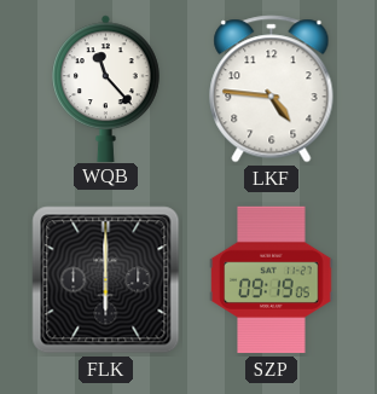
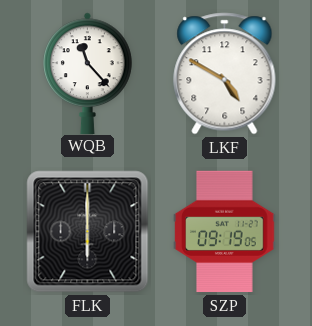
LKF: 4:46 -> 4:50 (225, 74)
